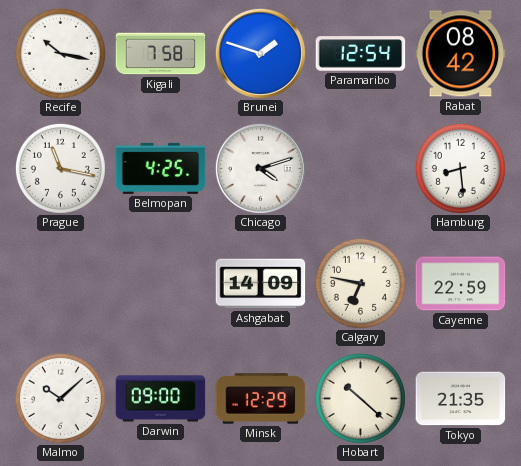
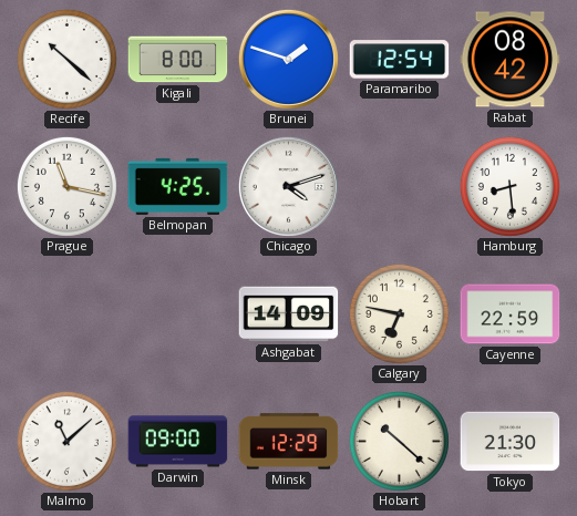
Recife: 10:17 -> 10:22 (66, 59)
Kigali: 7:58 -> 8:00 (178, 60)
Malmo: 10:08 -> 11:08 (66, 441)
Tokyo: 21:35 -> 21:30 (511, 442)
